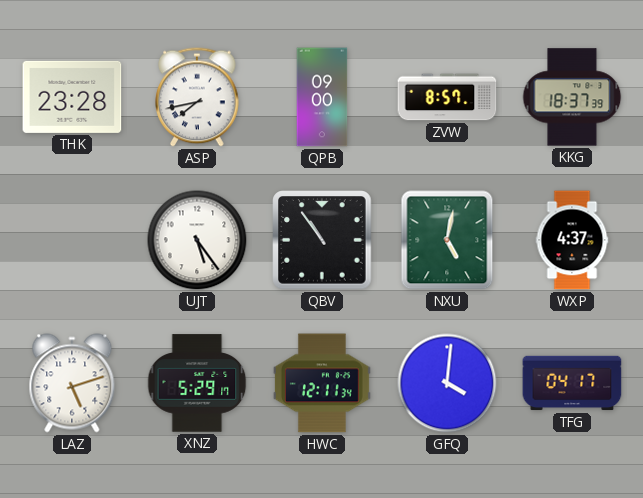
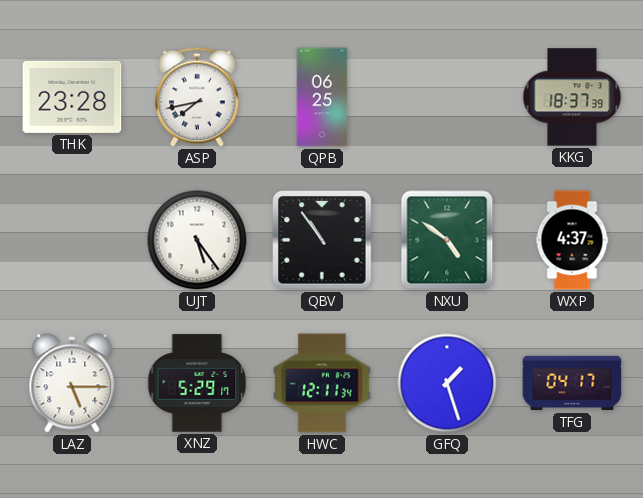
QPB: 09:00 -> 06:25 (322, 97)
ZVW: 8:57 -> none (447, 97)
NXU: 5:02 -> 4:51 (447, 240)
LAZ: 5:12 -> 5:15 (72, 383)
GFQ: 4:01 -> 1:27 (447, 383)
